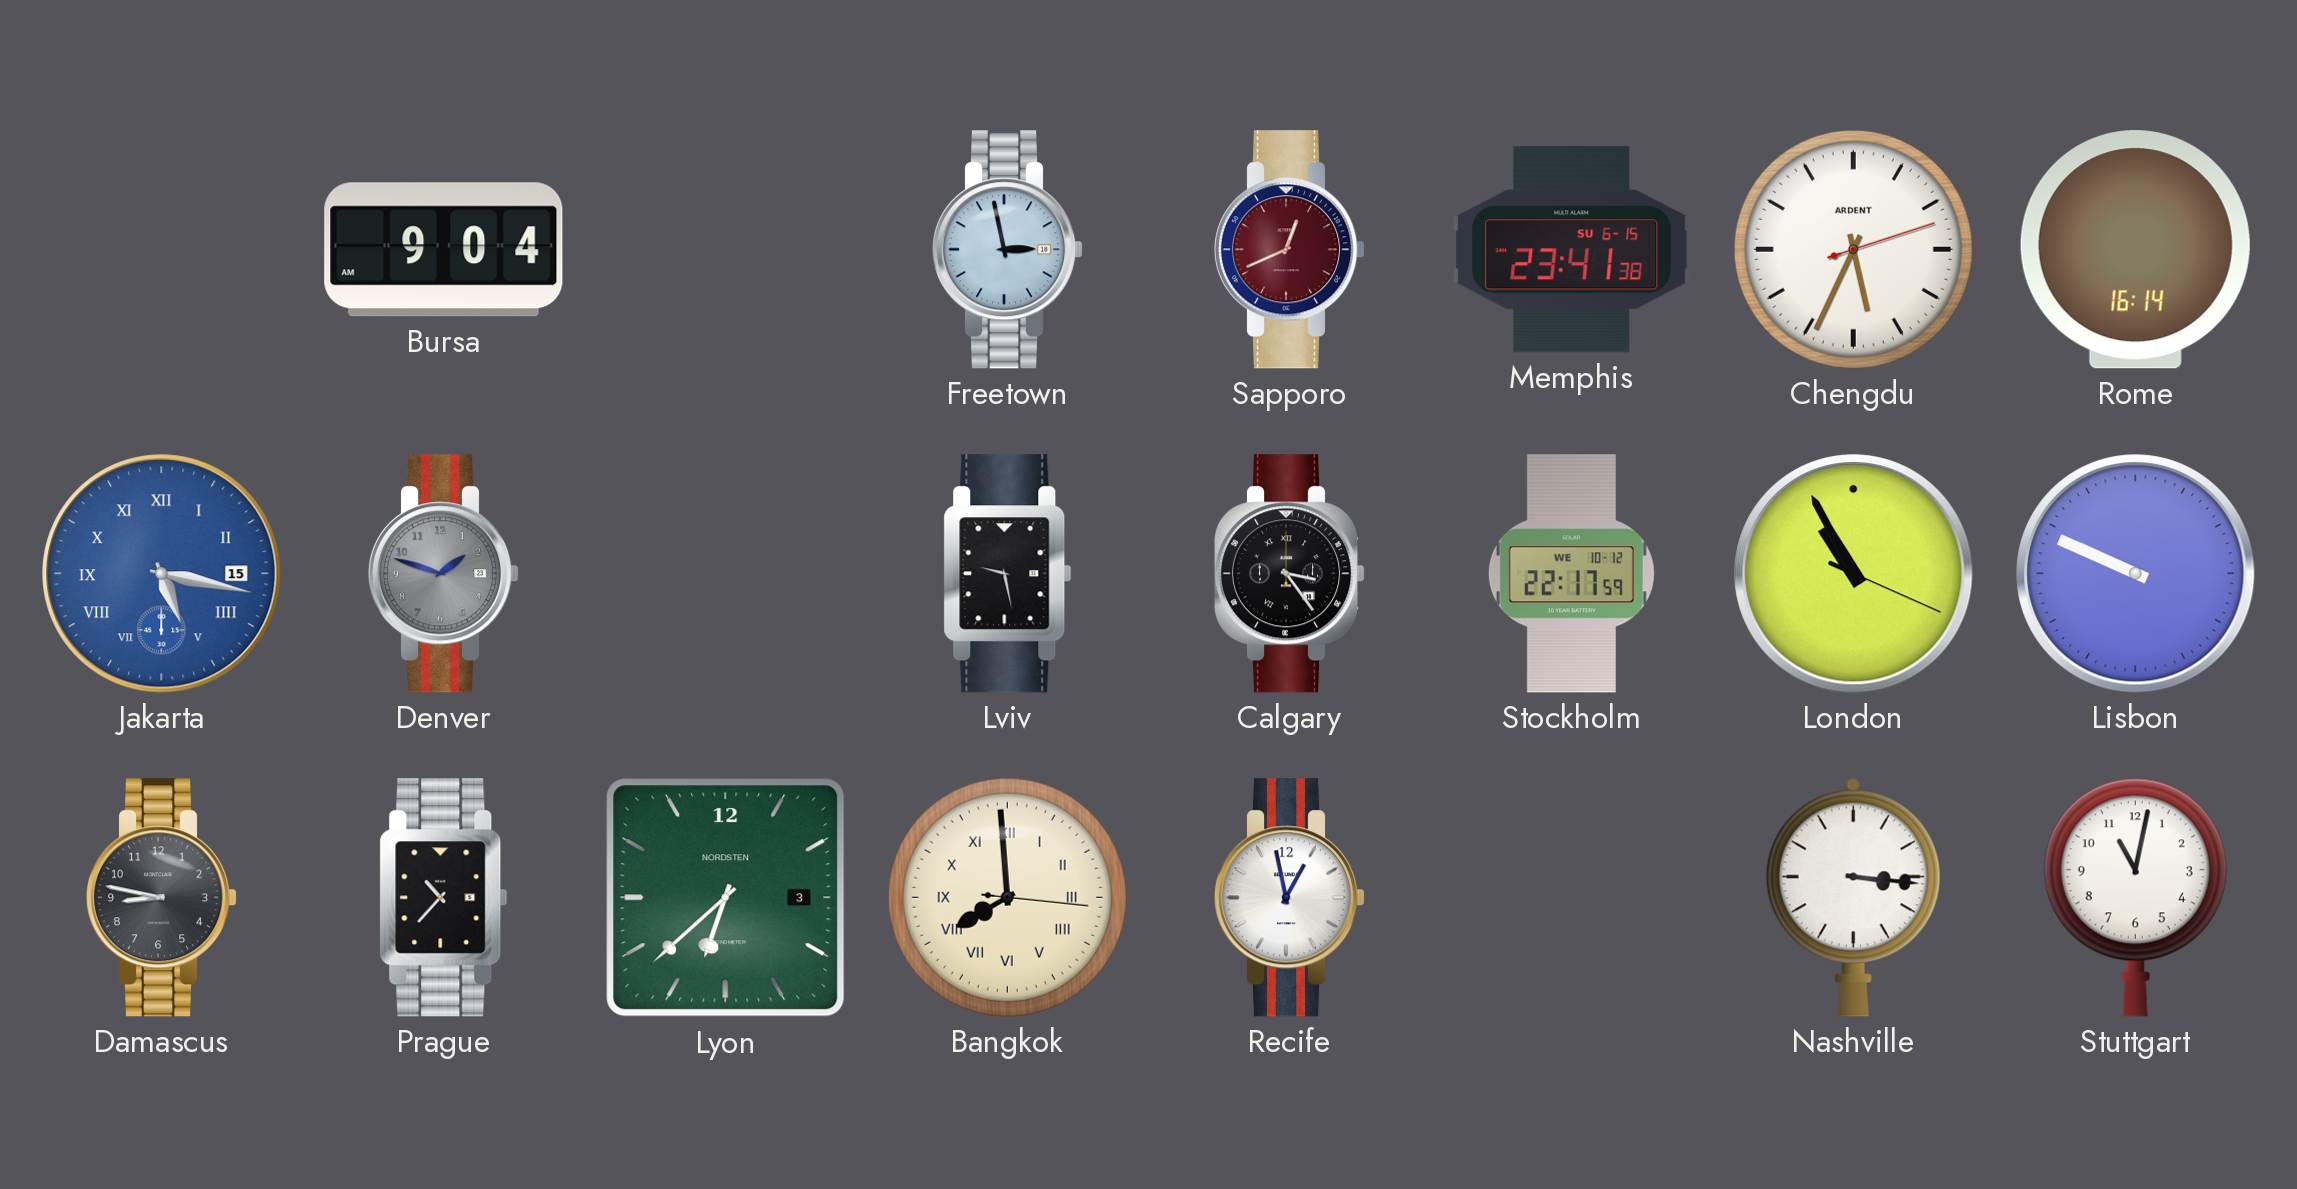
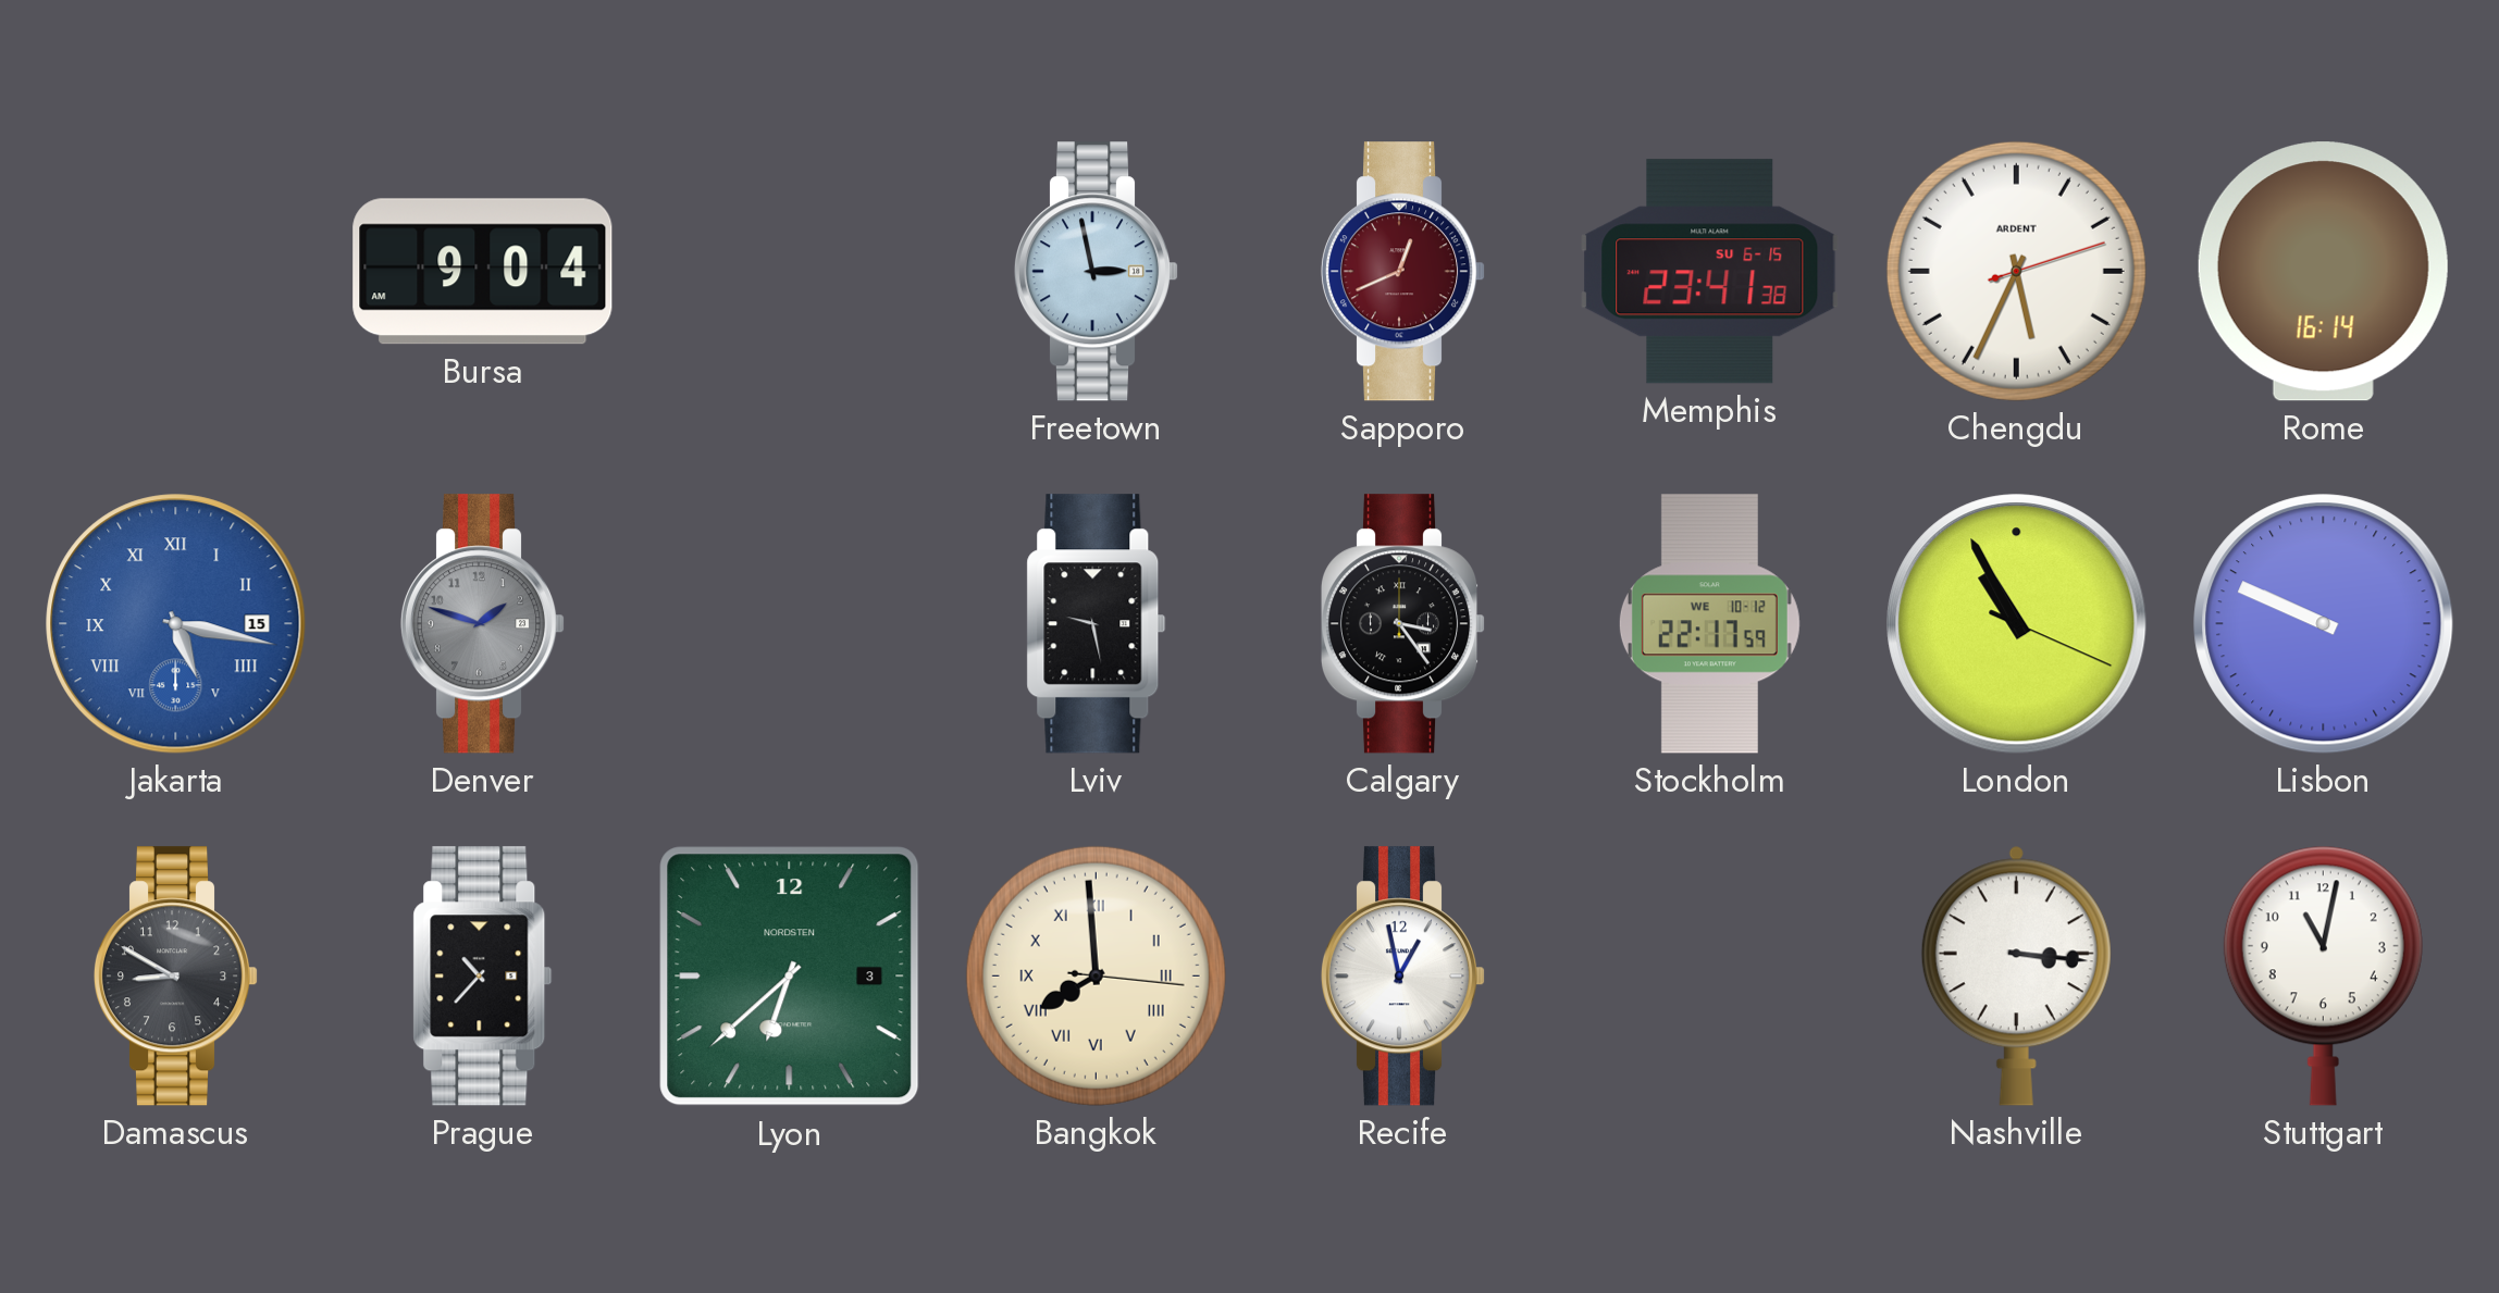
Damascus: 8:47 -> 8:50 (176, 977)
